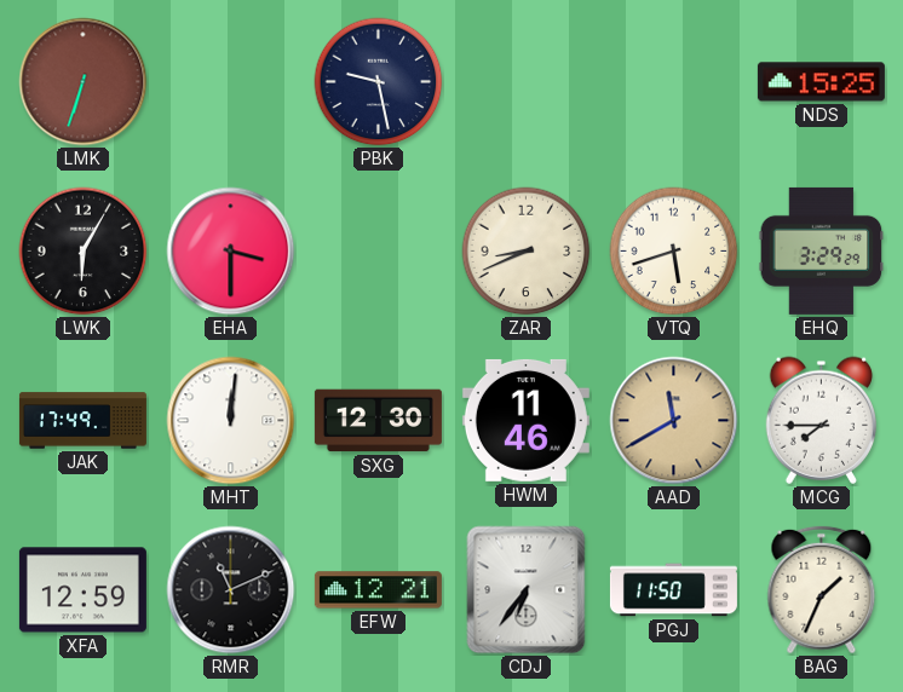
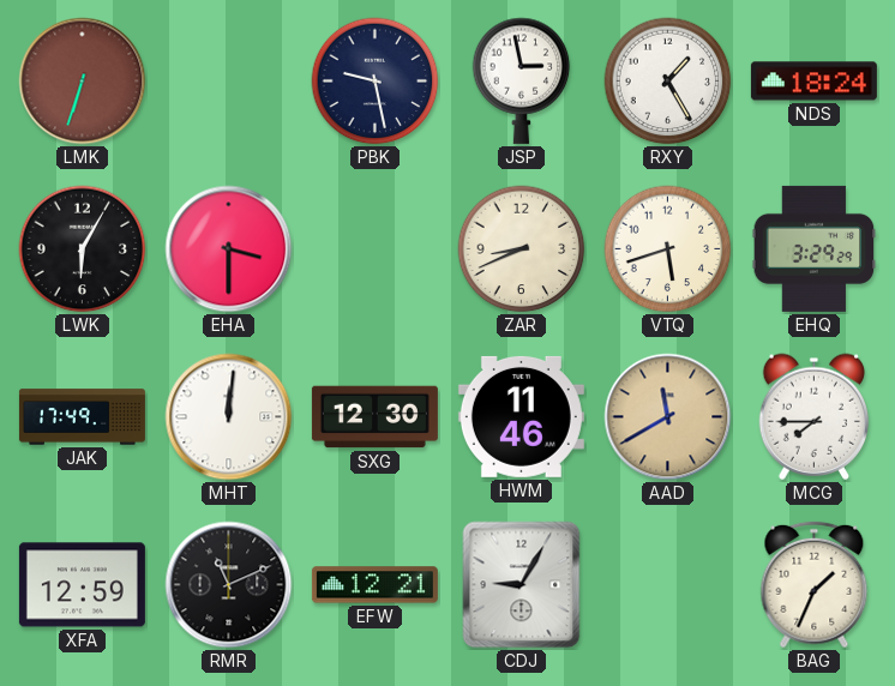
JSP: none -> 2:58 (522, 80)
RXY: none -> 1:25 (668, 82)
NDS: 15:25 -> 18:24 (813, 82)
CDJ: 6:36 -> 9:05 (522, 585)
PGJ: 11:50 -> none (673, 590)
